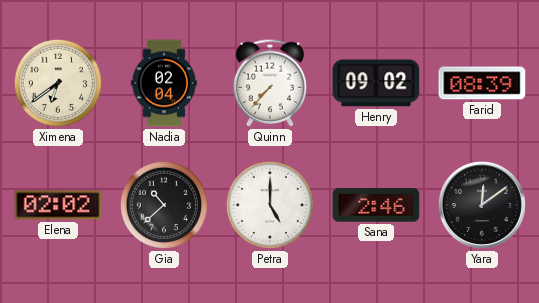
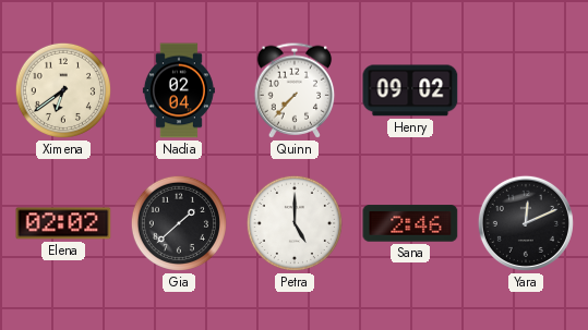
Farid: 08:39 -> none (482, 83)
Gia: 10:38 -> 1:38 (179, 223)
Yara: 12:09 -> 12:11 (526, 223)
